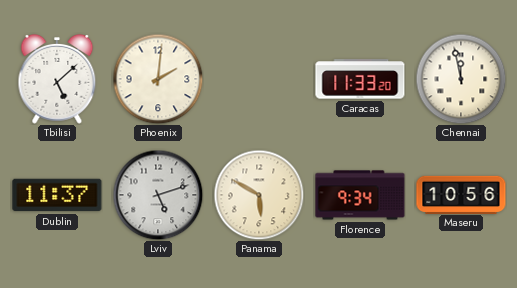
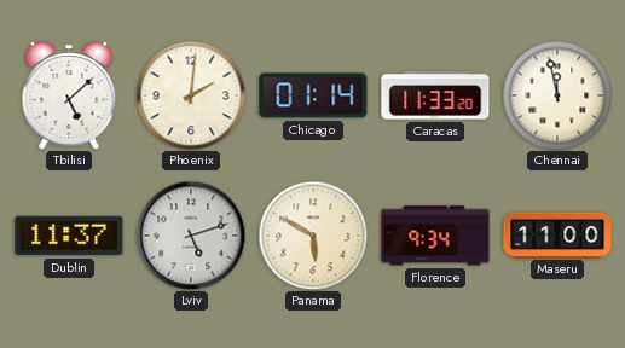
Chicago: none -> 01:14 (313, 95)
Maseru: 10:56 -> 11:00 (557, 234)
